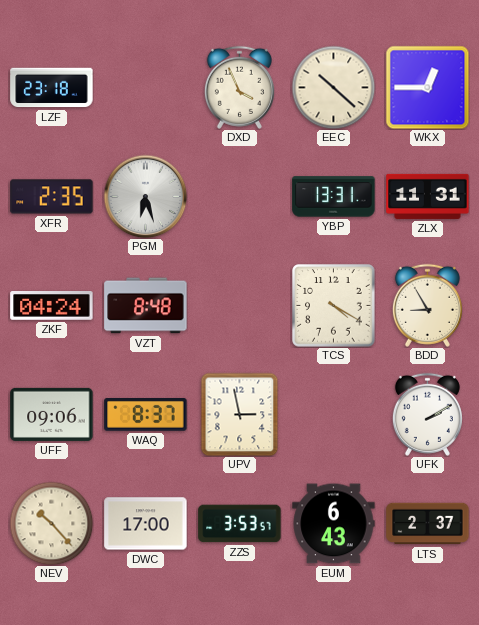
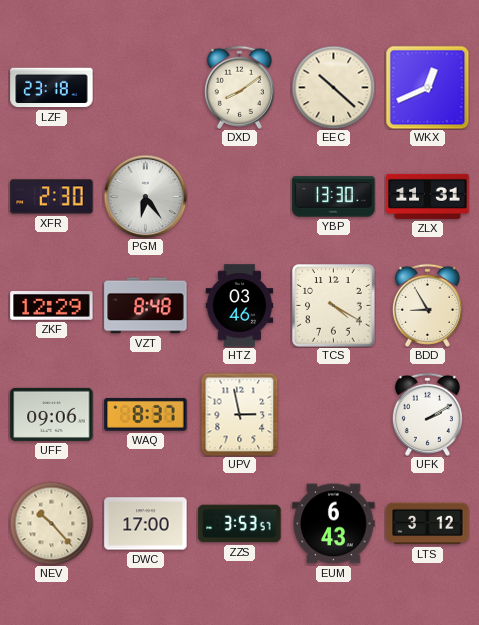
DXD: 3:56 -> 8:09 (239, 87)
WKX: 12:45 -> 12:41 (427, 87)
XFR: 2:35 -> 2:30 (52, 197)
PGM: 6:27 -> 6:24 (145, 196)
YBP: 13:31 -> 13:30 (334, 197)
ZKF: 04:24 -> 12:29 (52, 306)
HTZ: none -> 03:46 (240, 306)
LTS: 2:37 -> 3:12 (428, 524)
